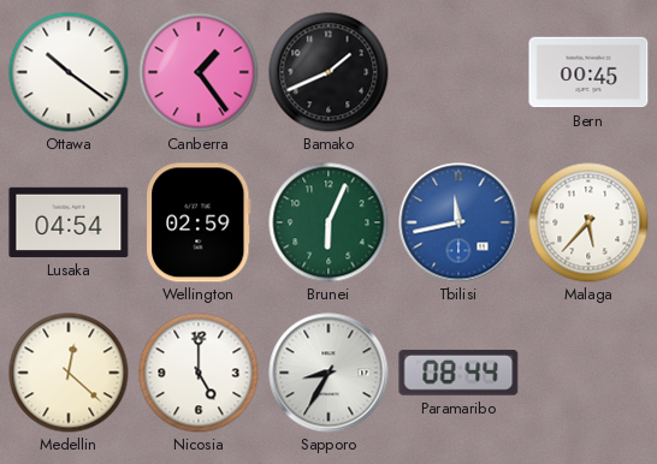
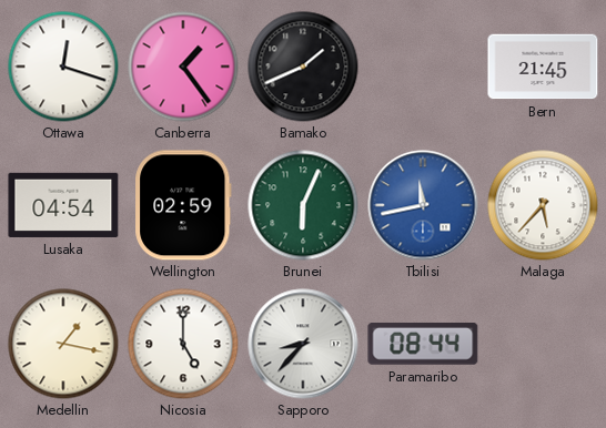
Ottawa: 10:21 -> 12:18 (63, 67)
Bern: 00:45 -> 21:45 (543, 67)
Medellin: 12:22 -> 1:17 (63, 344)
Sapporo: 8:35 -> 8:37 (303, 344)
